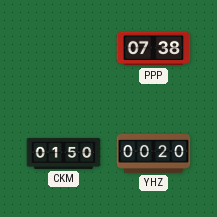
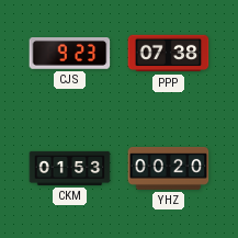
CJS: none -> 9:23 (70, 54)
CKM: 01:50 -> 01:53 (70, 168)
